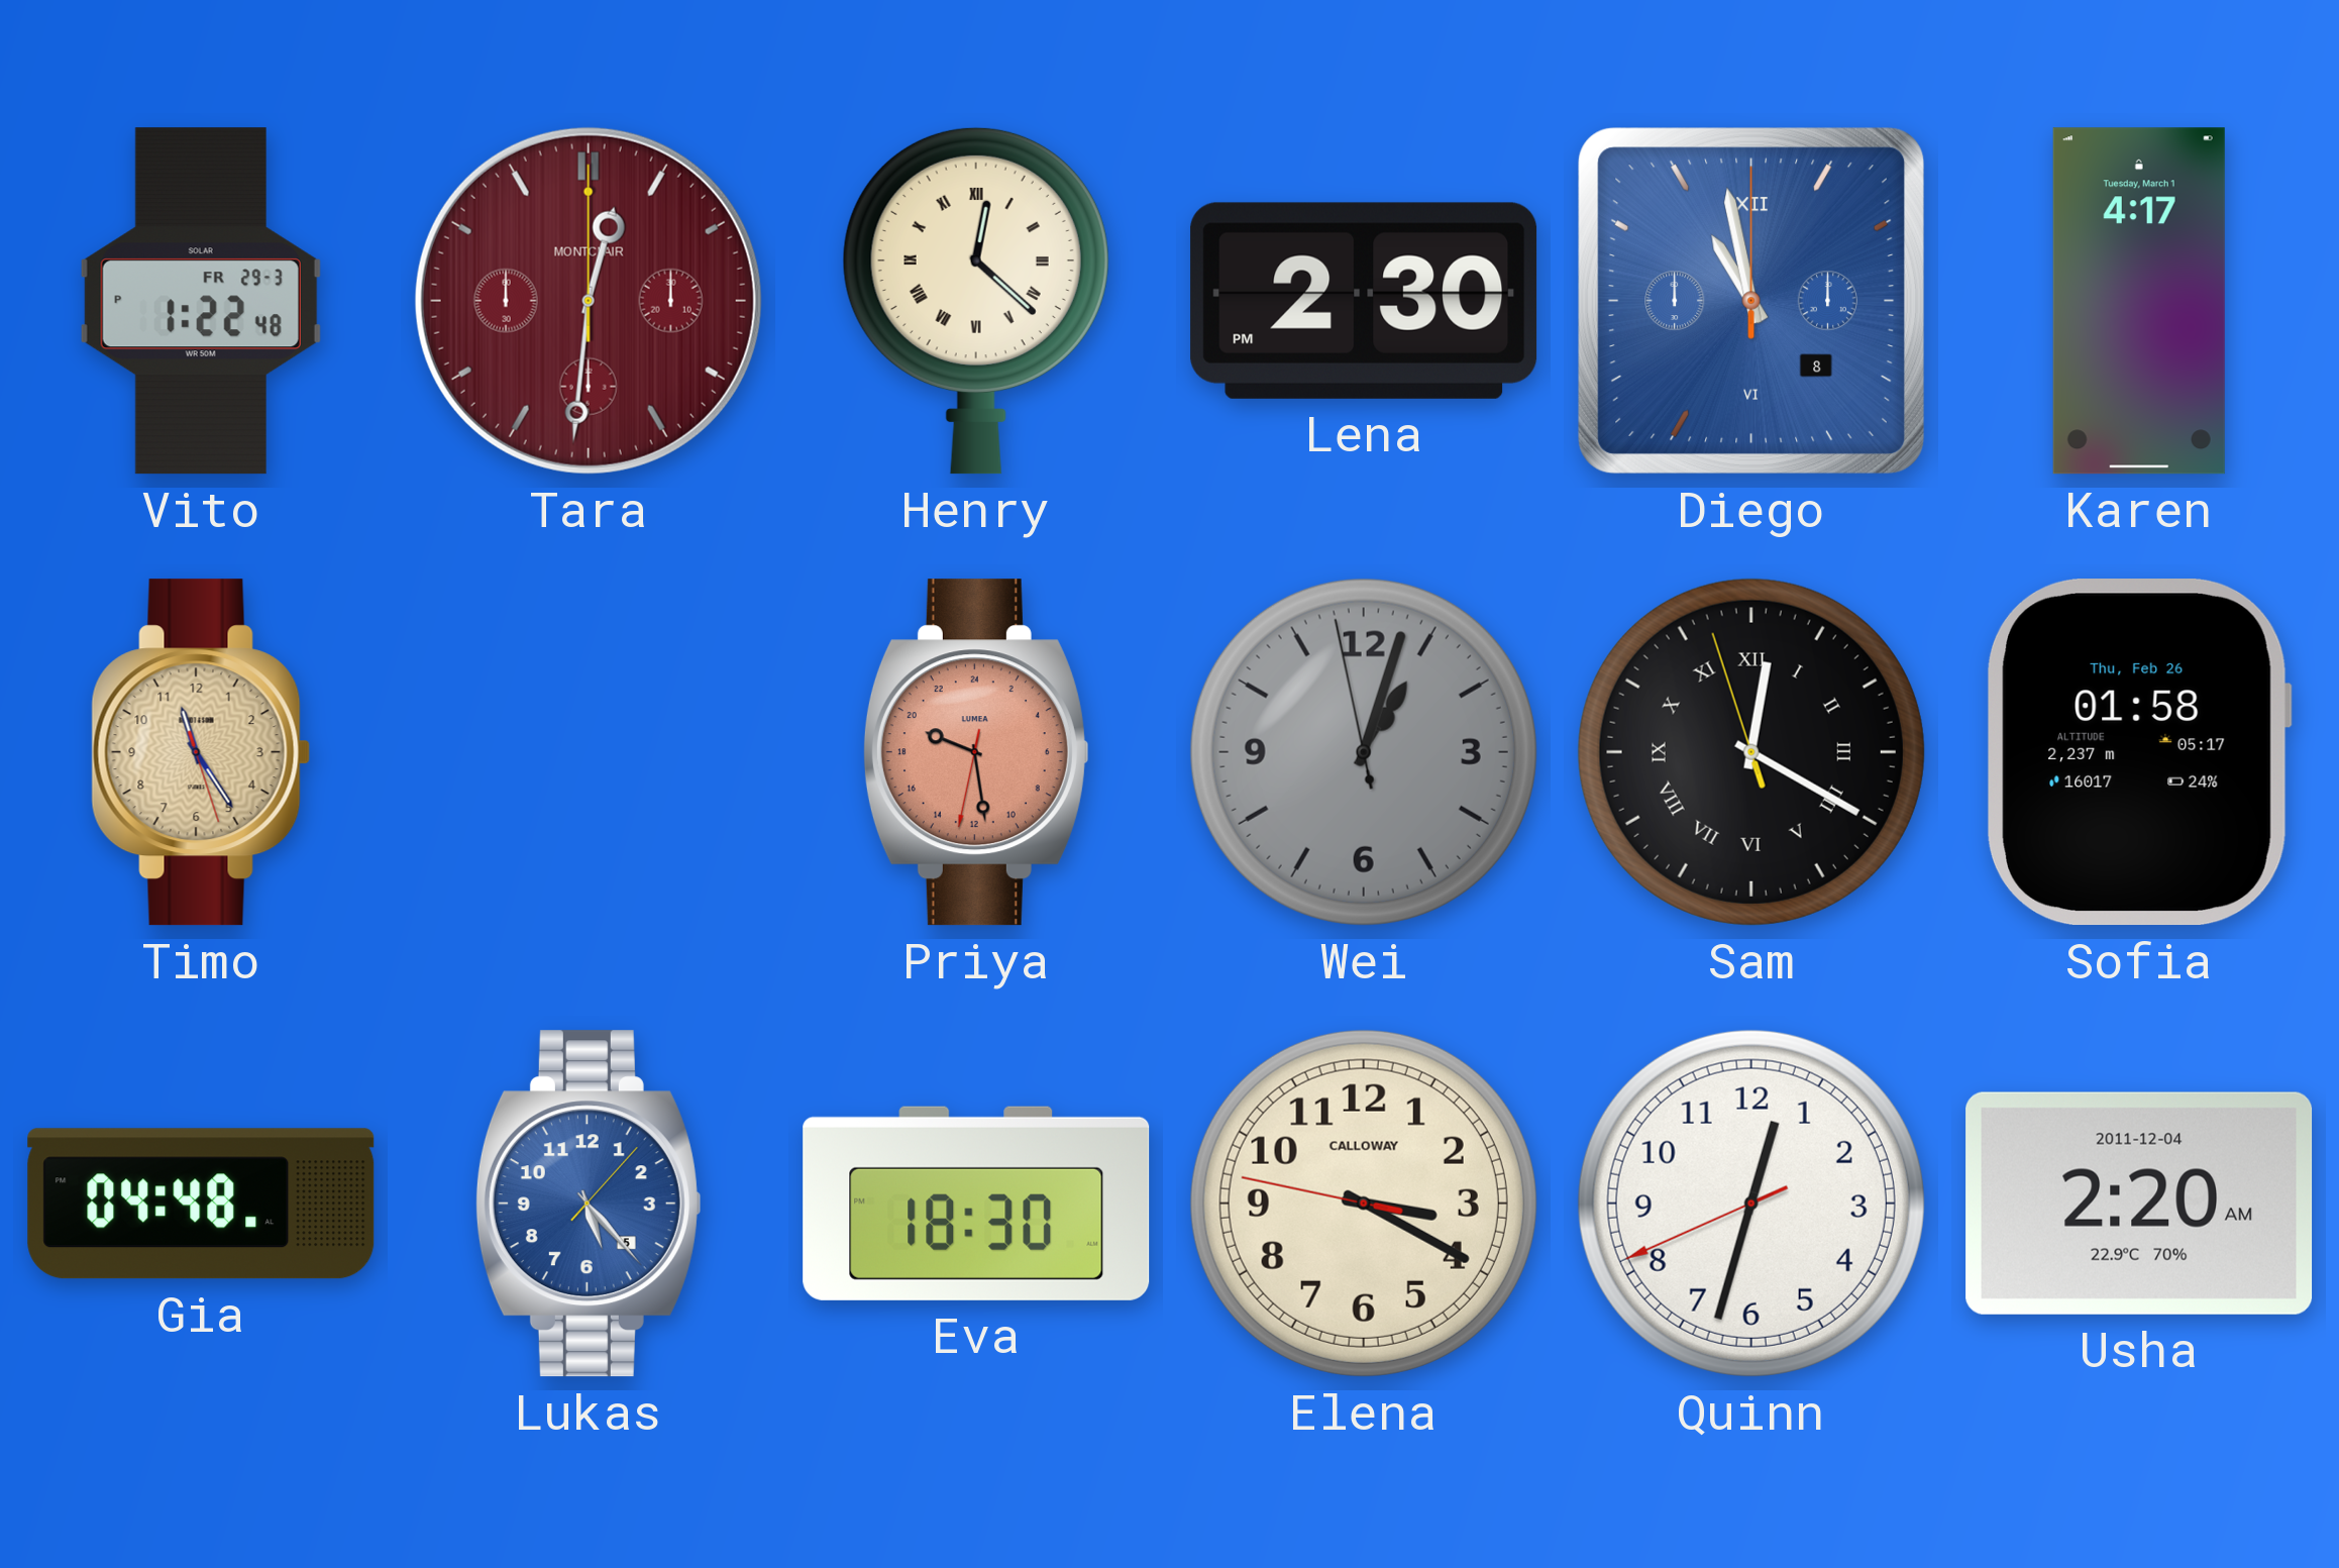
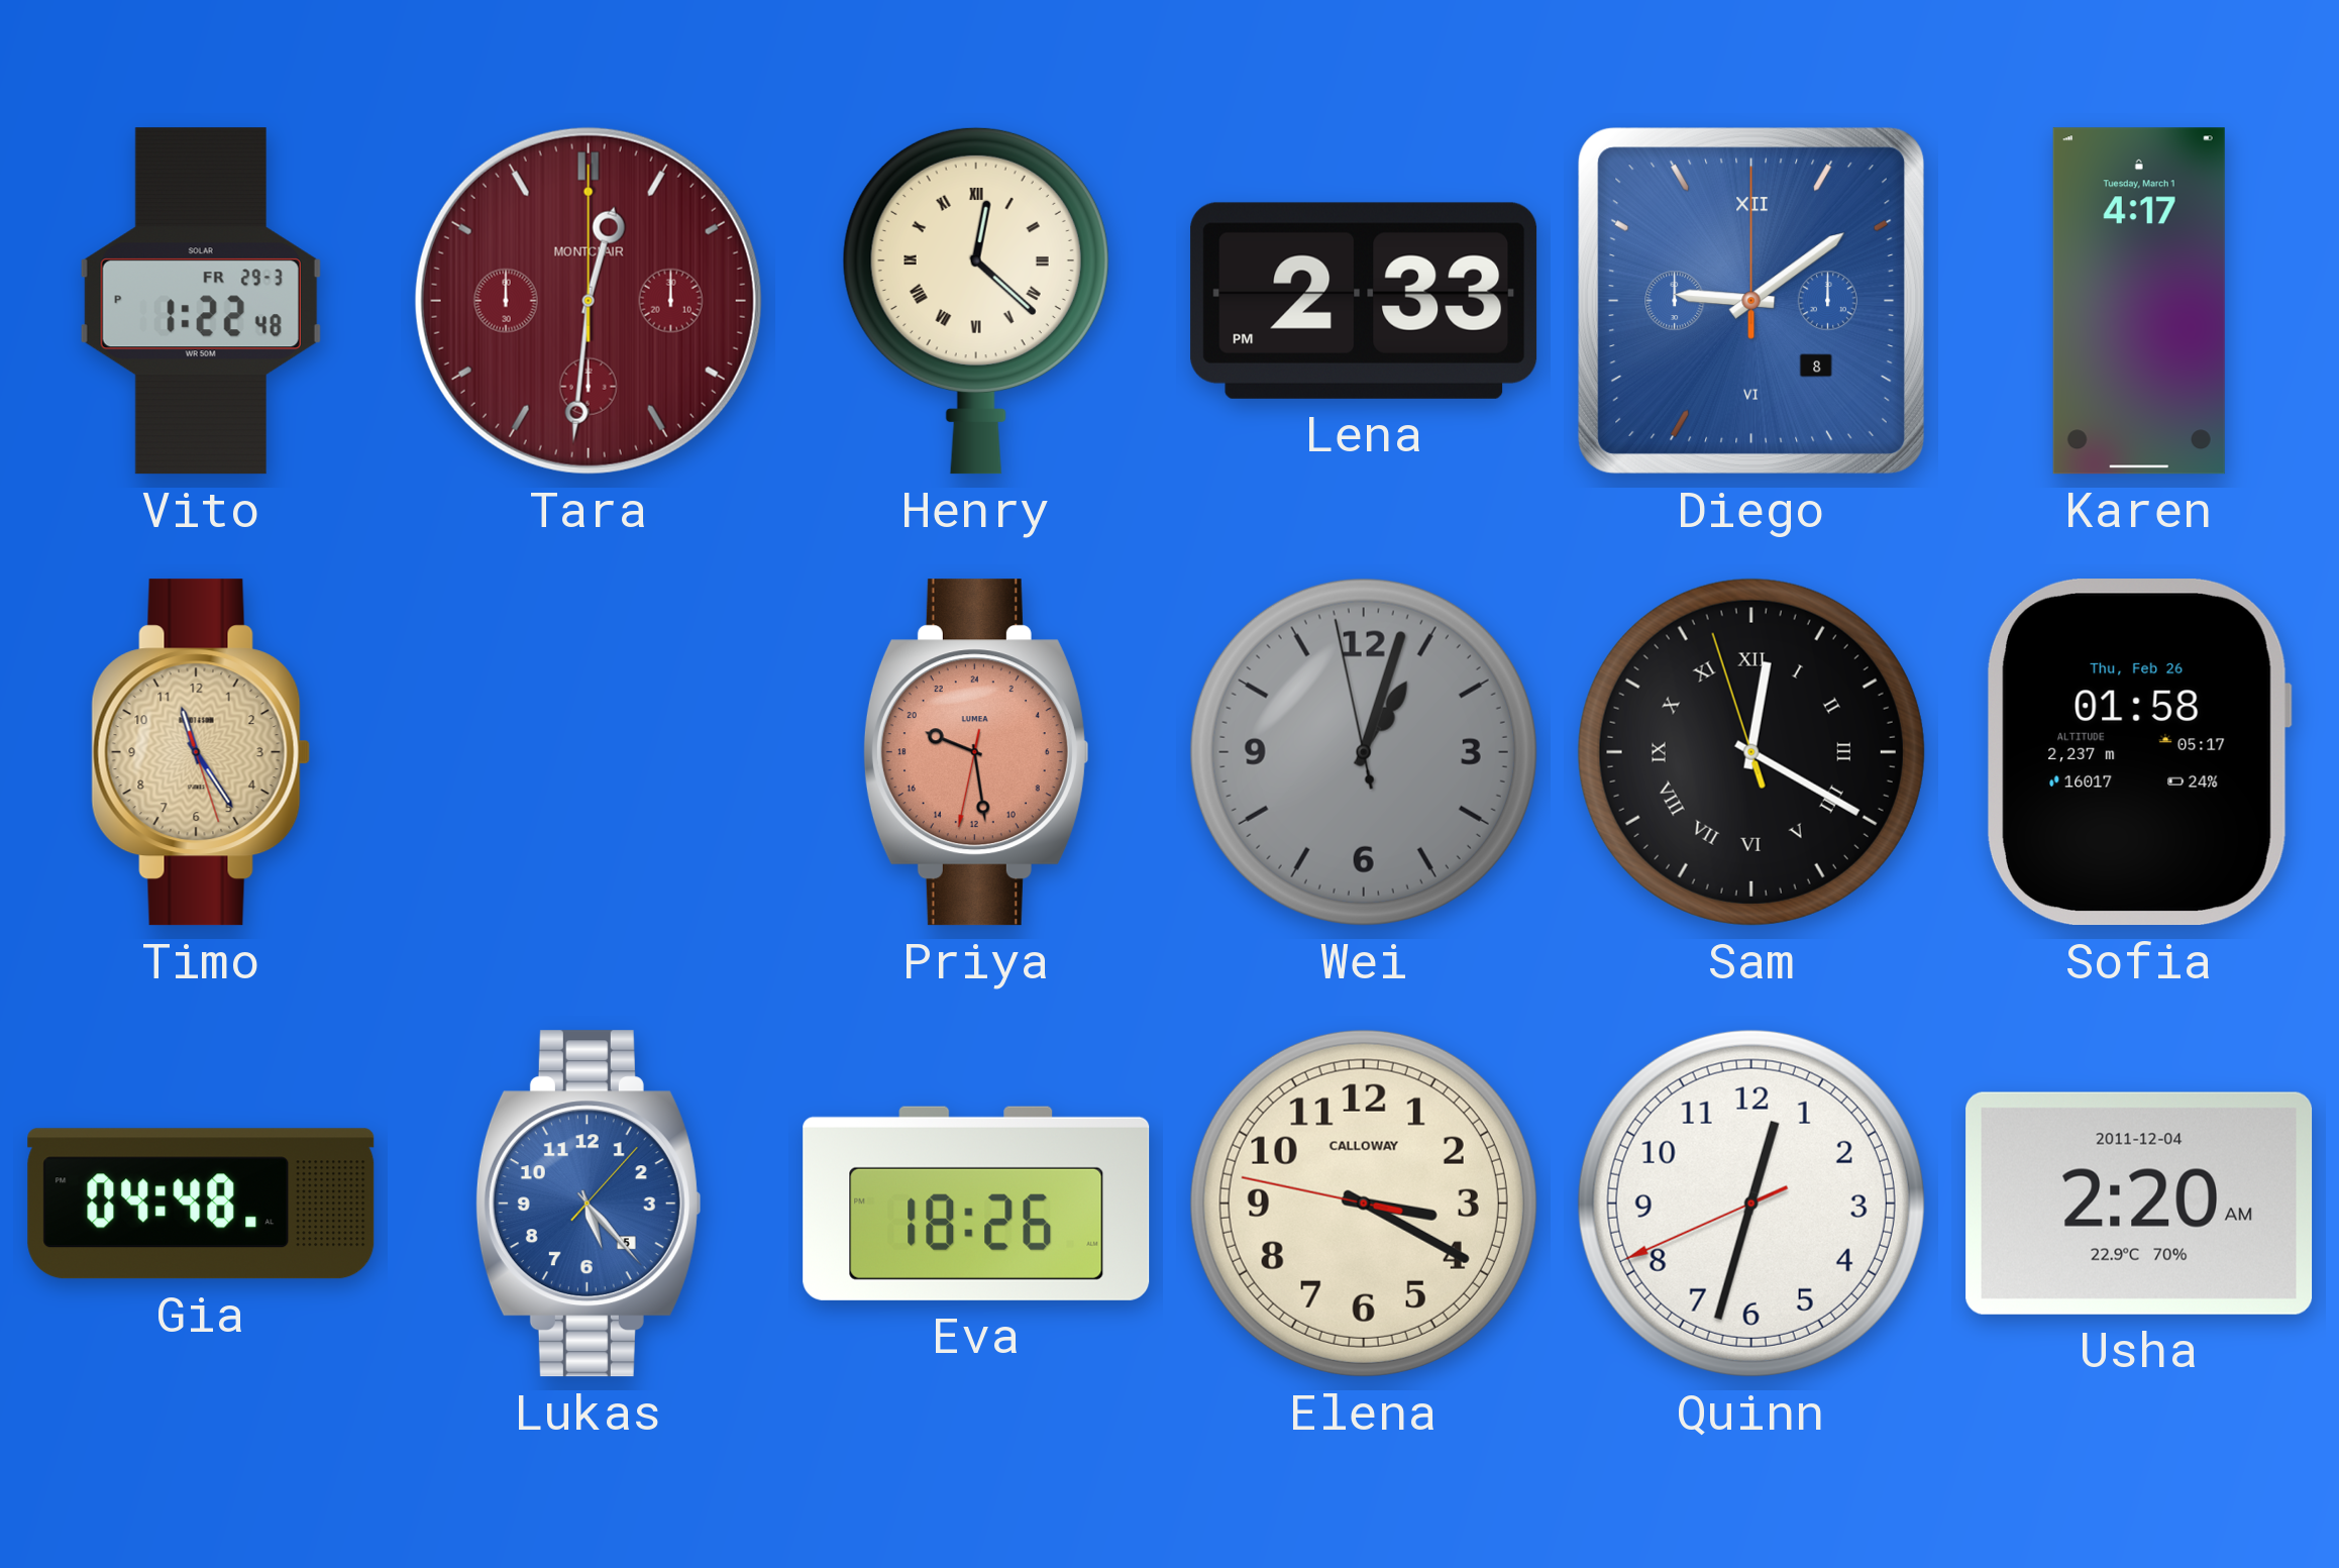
Lena: 2:30 -> 2:33 (1364, 301)
Diego: 10:58 -> 9:09 (1751, 301)
Eva: 18:30 -> 18:26 (976, 1204)
